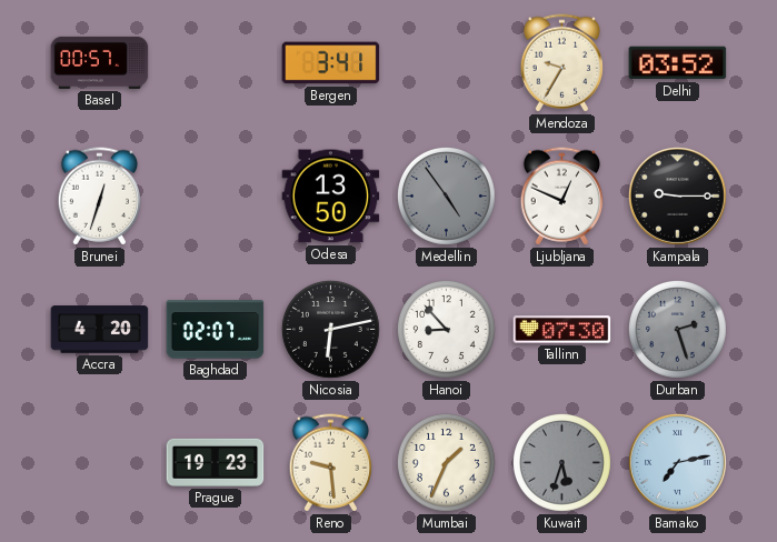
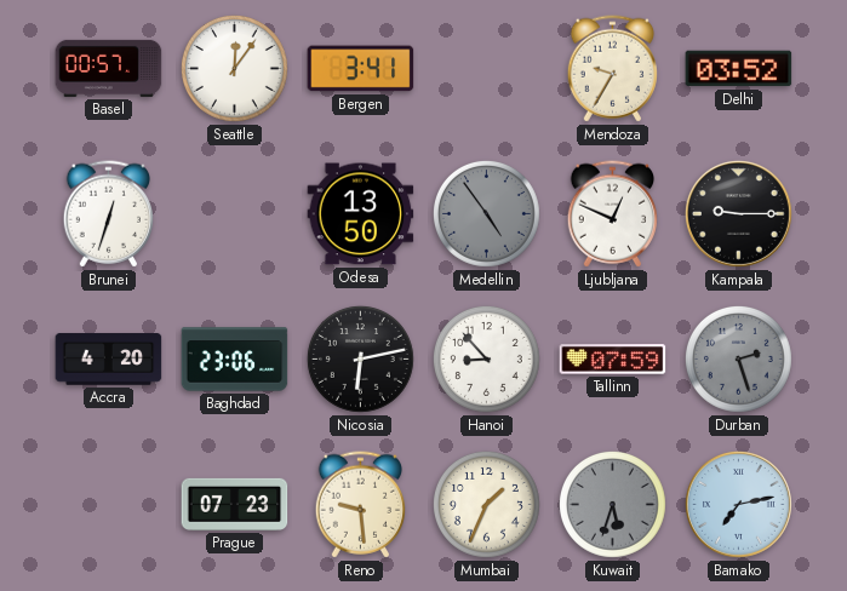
Seattle: none -> 12:06 (234, 68)
Baghdad: 02:07 -> 23:06 (235, 360)
Tallinn: 07:30 -> 07:59 (613, 360)
Prague: 19:23 -> 07:23 (235, 504)
